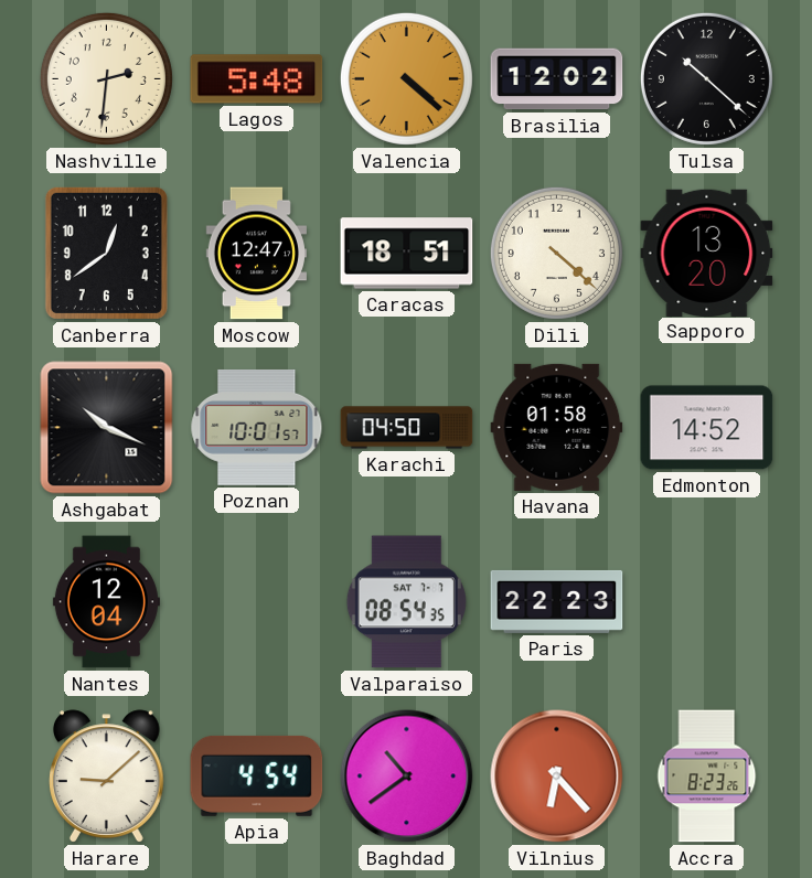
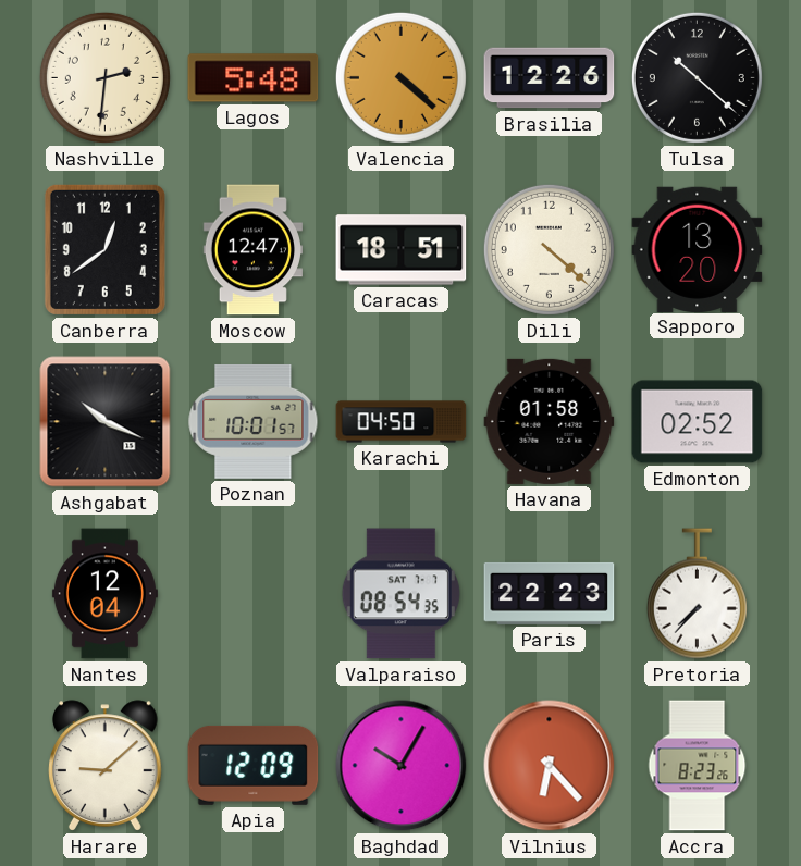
Brasilia: 12:02 -> 12:26 (550, 78)
Edmonton: 14:52 -> 02:52 (698, 422)
Pretoria: none -> 7:37 (697, 594)
Apia: 4:54 -> 12:09 (254, 765)
Baghdad: 10:39 -> 10:05 (402, 766)
